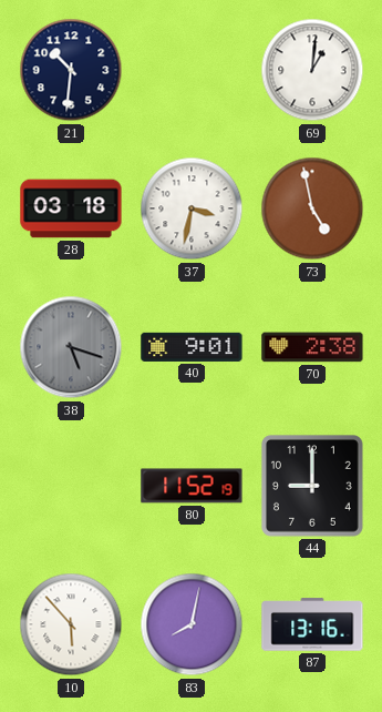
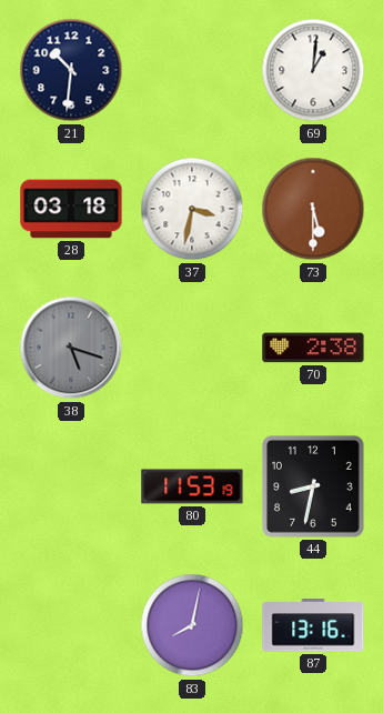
73: 4:58 -> 5:30 (313, 209)
40: 9:01 -> none (192, 347)
80: 11:52 -> 11:53 (192, 486)
44: 9:00 -> 8:32 (314, 488)
10: 5:53 -> none (71, 624)
